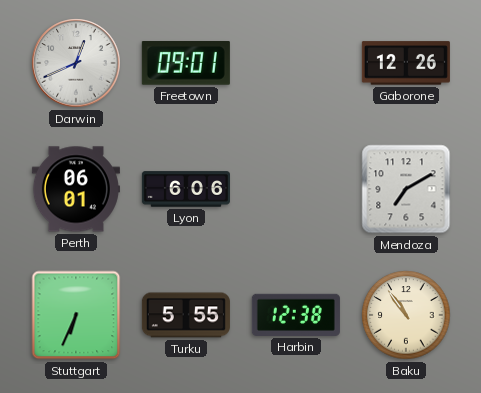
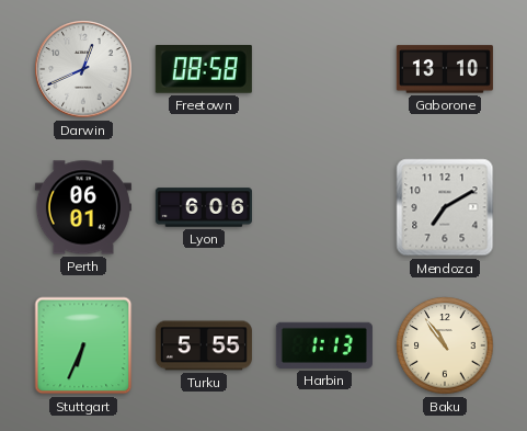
Freetown: 09:01 -> 08:58 (204, 70)
Gaborone: 12:26 -> 13:10 (445, 69)
Harbin: 12:38 -> 1:13 (324, 345)
